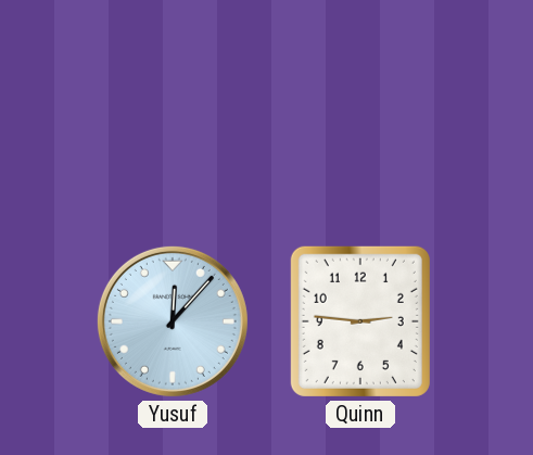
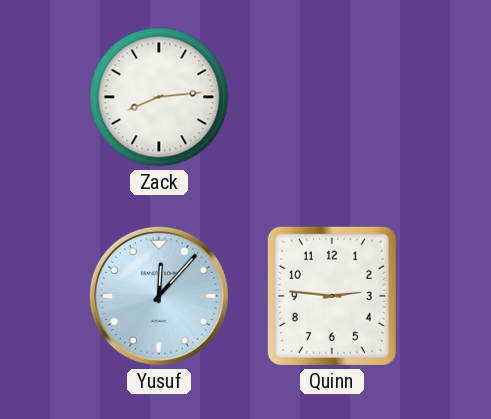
Zack: none -> 8:14 (159, 97)
